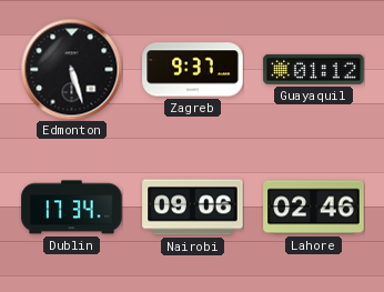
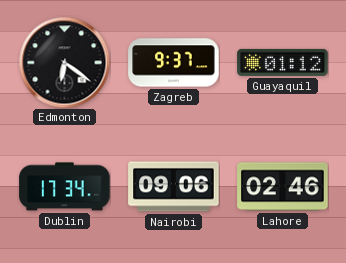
Edmonton: 5:27 -> 6:21 (64, 62)
